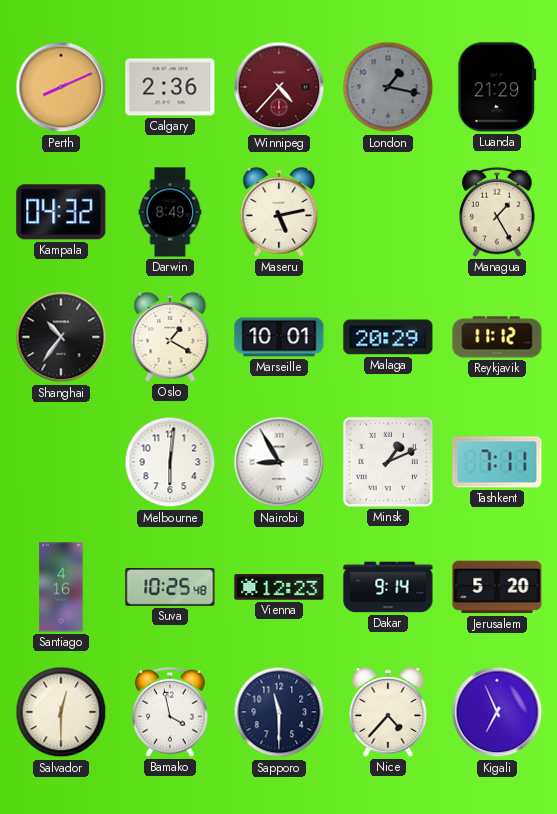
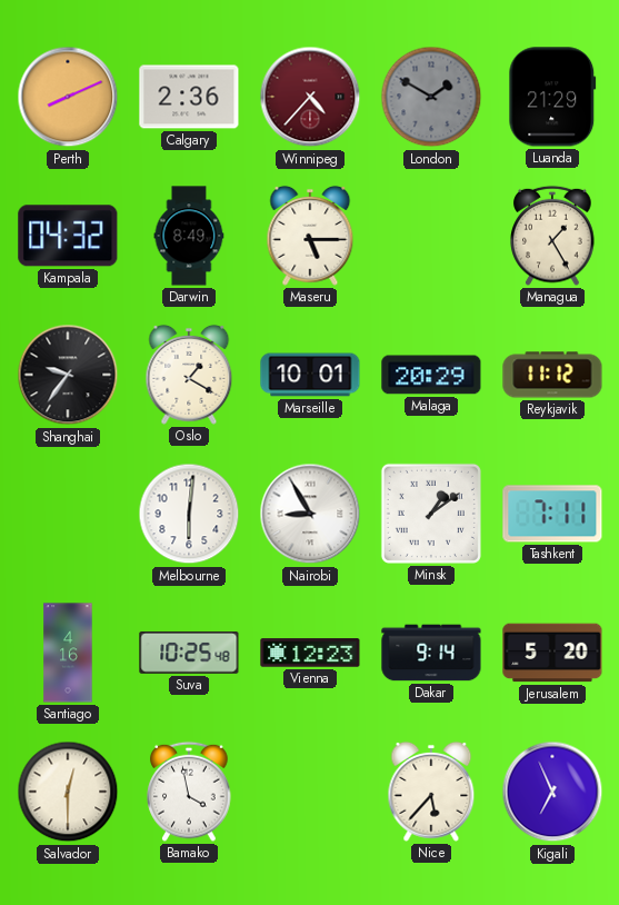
London: 1:17 -> 1:50 (431, 97)
Maseru: 5:13 -> 5:15 (310, 236)
Shanghai: 10:36 -> 9:36 (68, 375)
Minsk: 1:11 -> 1:09 (431, 514)
Sapporo: 11:30 -> none (279, 712)
Nice: 4:37 -> 5:37 (431, 792)
